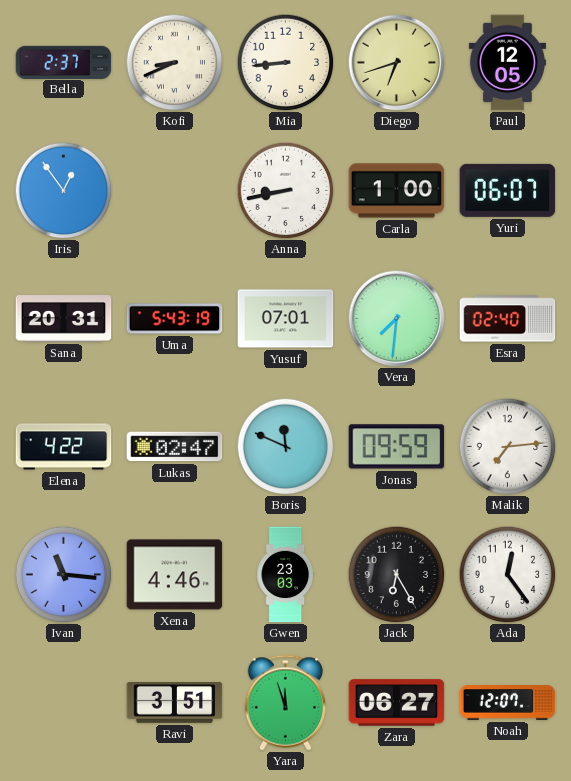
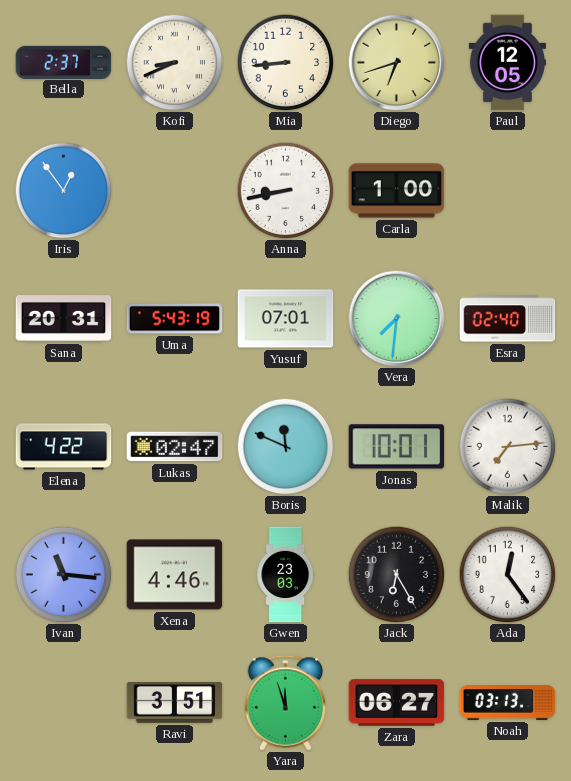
Yuri: 06:07 -> none (508, 190)
Jonas: 09:59 -> 10:01 (397, 447)
Noah: 12:07 -> 03:13 (508, 703)
